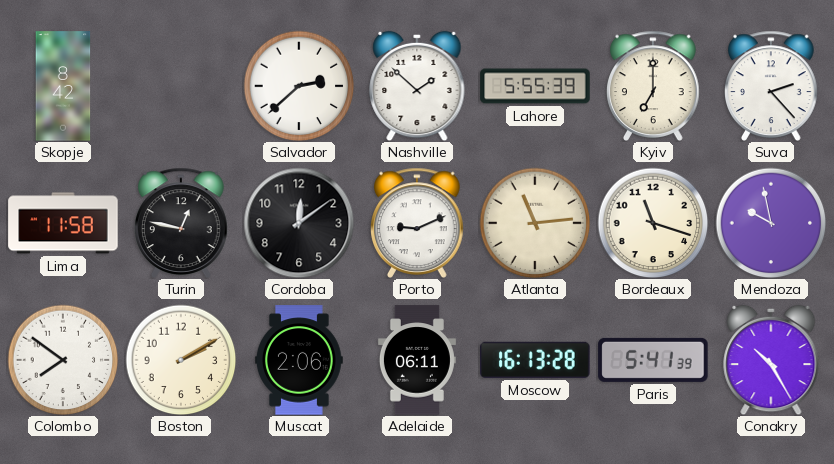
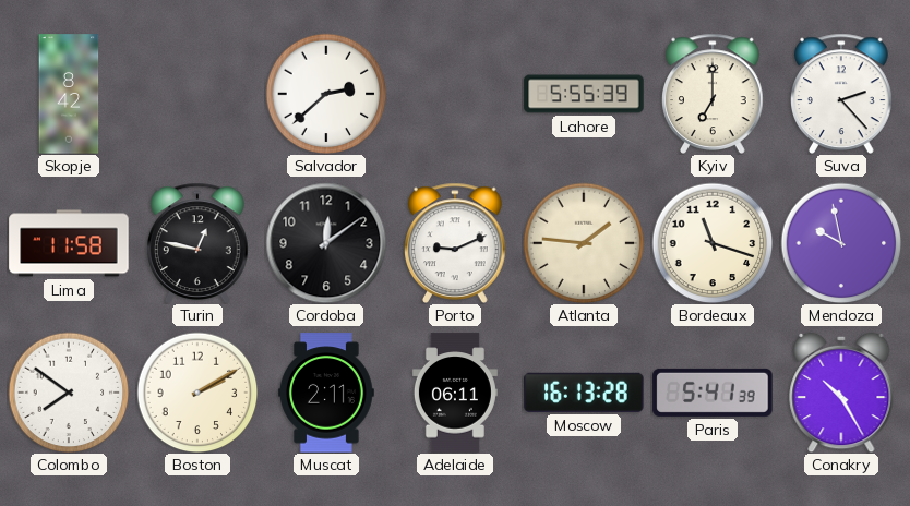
Nashville: 1:52 -> none (417, 86)
Atlanta: 11:14 -> 1:46 (584, 243)
Muscat: 2:06 -> 2:11 (327, 393)
